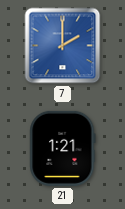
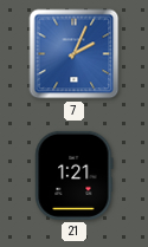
7: 2:00 -> 2:04 (75, 54)
